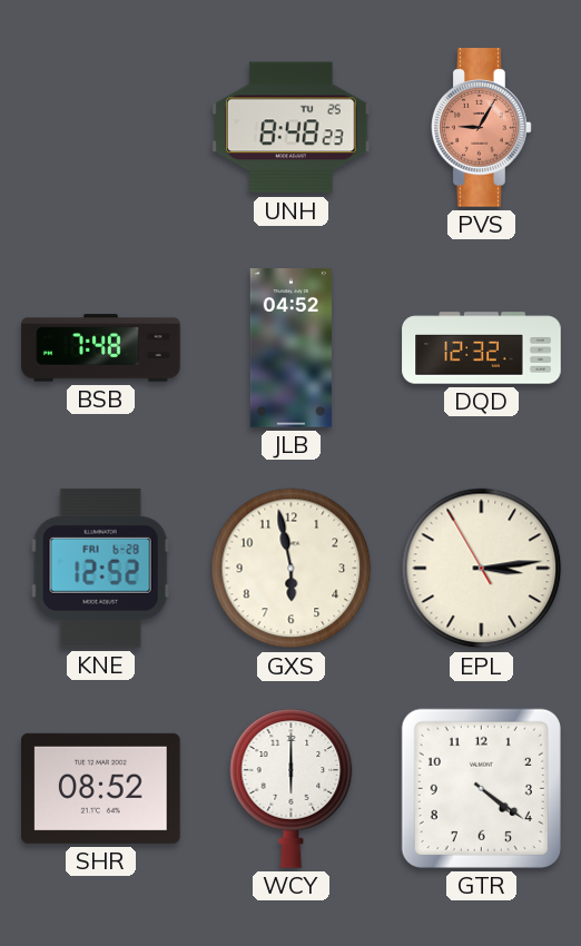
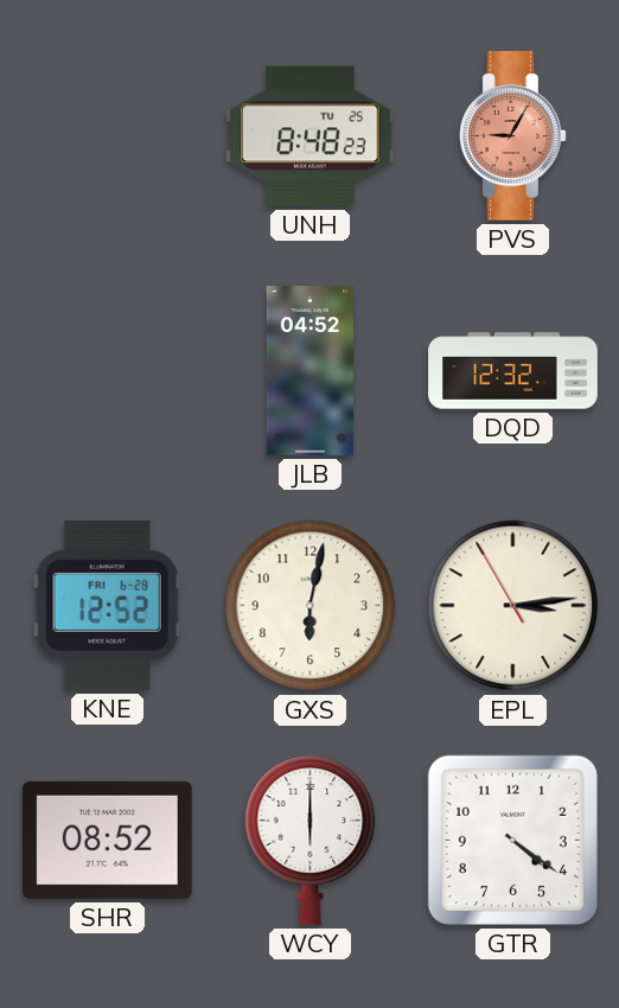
BSB: 7:48 -> none (101, 348)
GXS: 5:58 -> 6:02 (311, 606)
